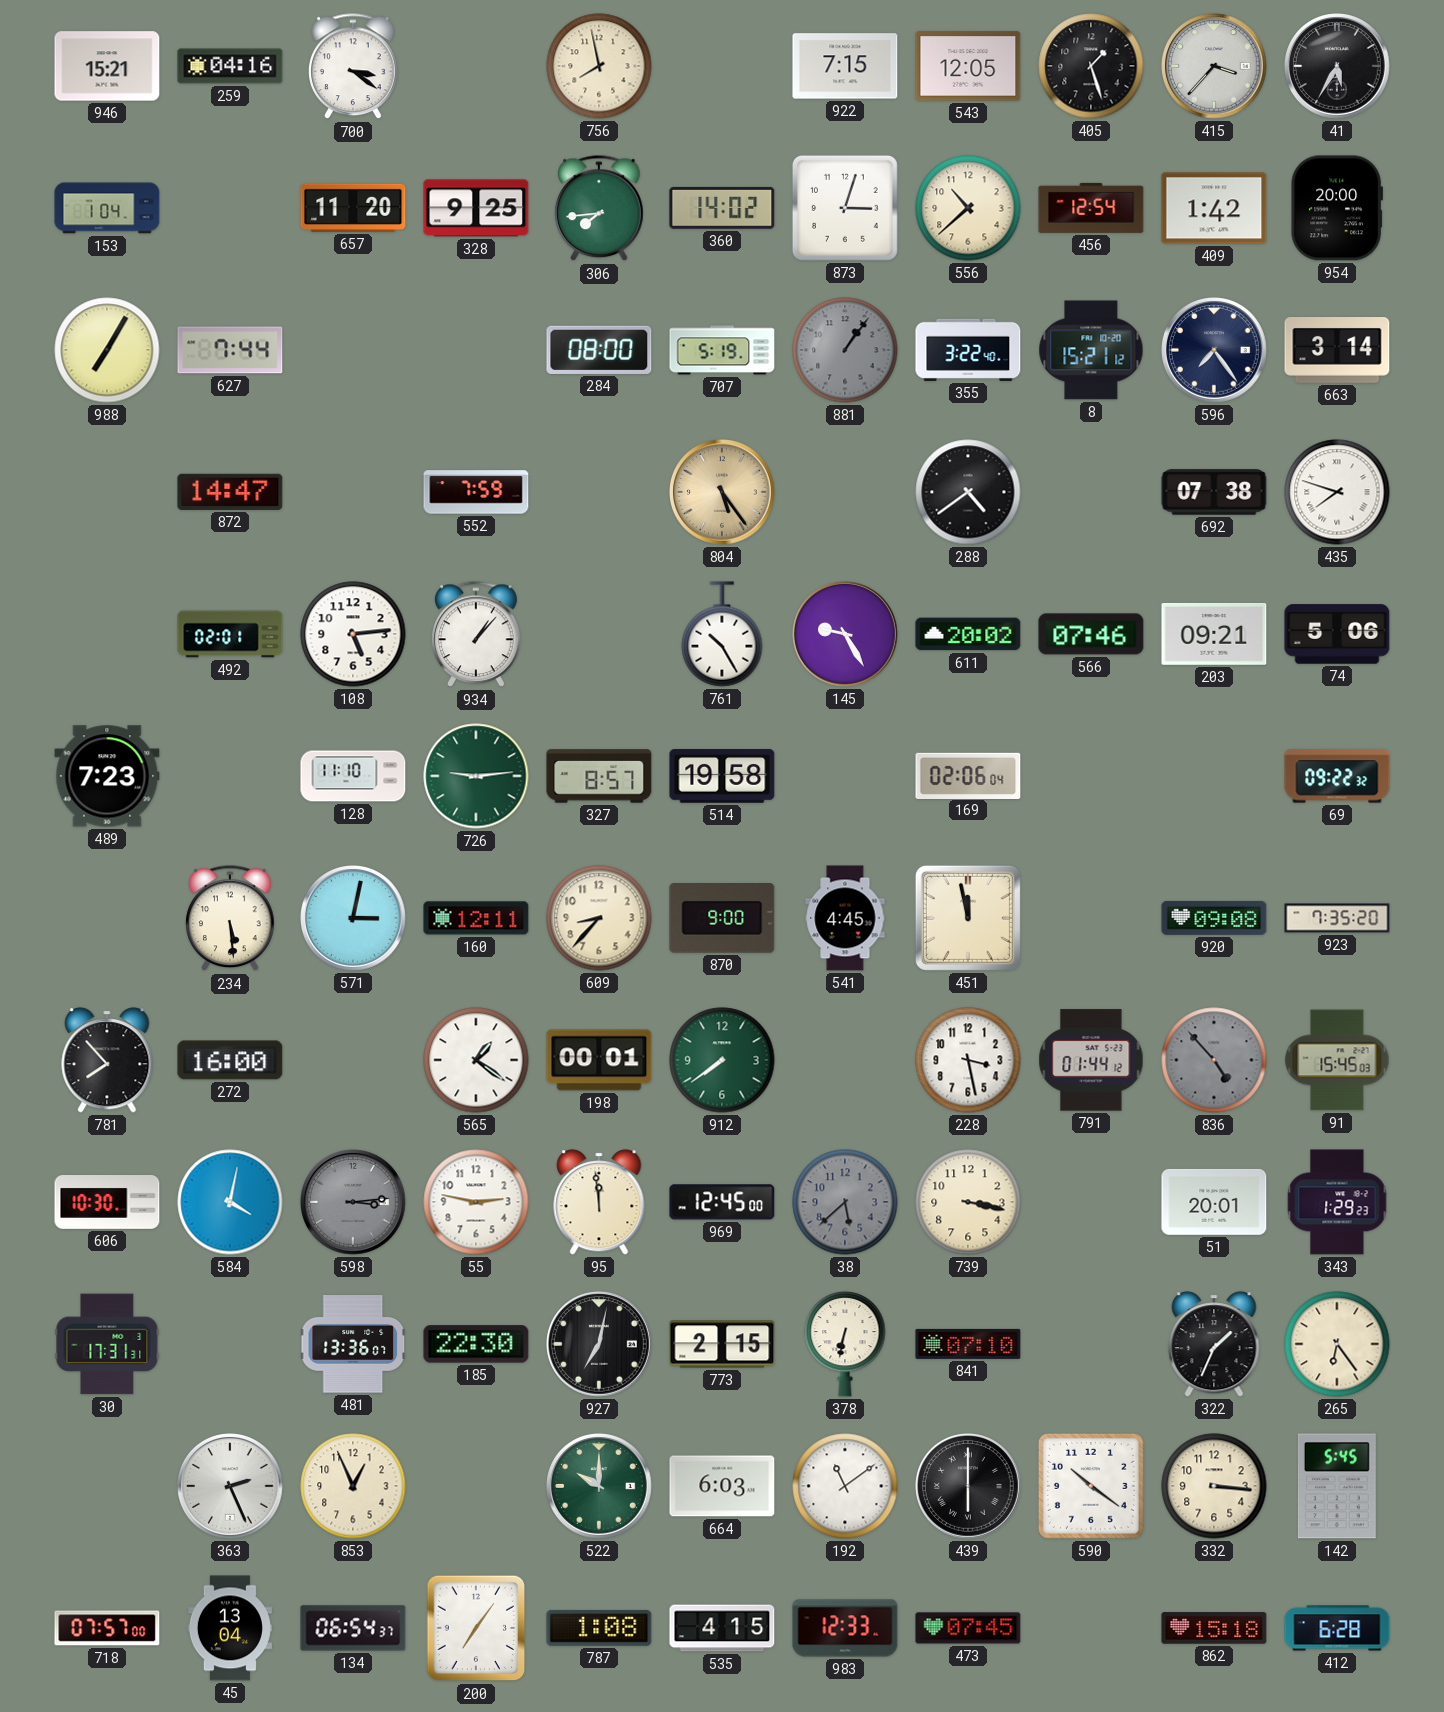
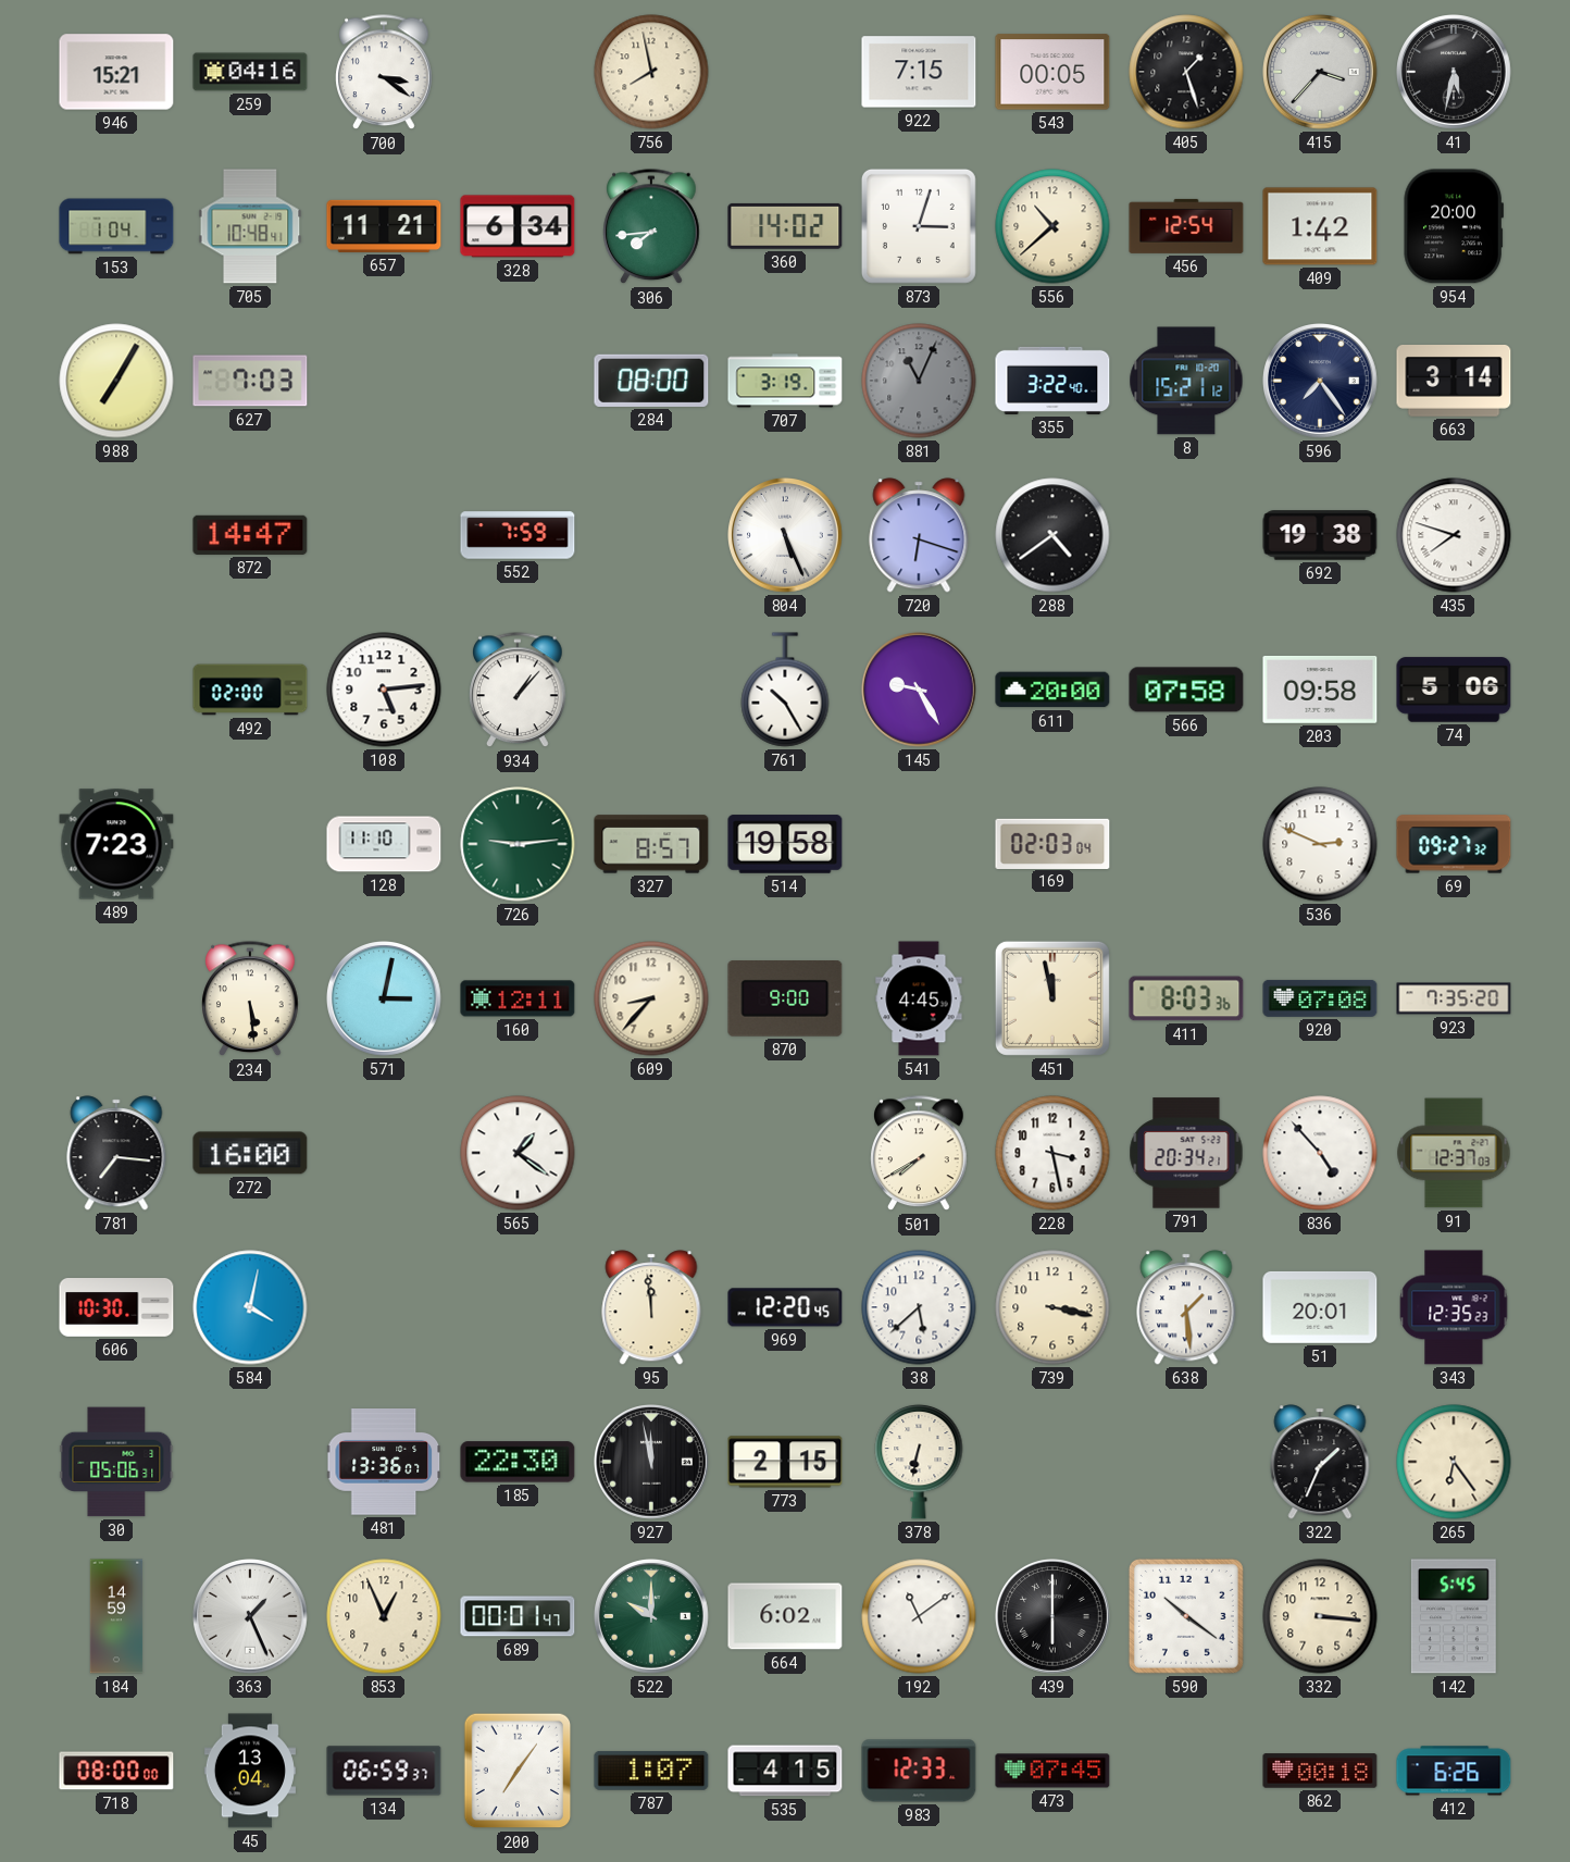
543: 12:05 -> 00:05 (1052, 72)
41: 5:35 -> 5:32 (1455, 73)
705: none -> 10:48 (250, 226)
657: 11:20 -> 11:21 (384, 226)
328: 9:25 -> 6:34 (518, 226)
627: 7:44 -> 7:03 (250, 381)
707: 5:19 -> 3:19 (785, 381)
881: 1:06 -> 11:04 (919, 381)
804: 5:24 -> 5:26 (786, 536)
804 dial: champagne -> white (786, 536)
720: none -> 6:18 (919, 535)
692: 07:38 -> 19:38 (1320, 535)
492: 02:01 -> 02:00 (250, 690)
611: 20:02 -> 20:00 (1052, 690)
566: 07:46 -> 07:58 (1186, 690)
203: 09:21 -> 09:58 (1320, 690)
169: 02:06 -> 02:03 (1052, 843)
536: none -> 2:49 (1320, 844)
69: 09:22 -> 09:27 (1454, 844)
411: none -> 8:03 (1186, 998)
920: 09:08 -> 07:08 (1320, 998)
781: 7:53 -> 7:16 (116, 1153)
198: 00:01 -> none (599, 1060)
912: 7:39 -> none (722, 1060)
501: none -> 7:40 (919, 1154)
791: 01:44 -> 20:34 (1186, 1153)
836 dial: grey -> white (1320, 1153)
91: 15:45 -> 12:37 (1454, 1153)
598: 3:14 -> none (354, 1203)
55: 2:47 -> none (476, 1202)
969: 12:45 -> 12:20 (785, 1307)
38 dial: grey -> white (919, 1307)
638: none -> 1:29 (1186, 1307)
343: 1:29 -> 12:35 (1454, 1307)
30: 17:31 -> 05:06 (116, 1462)
927: 7:02 -> 11:58 (652, 1463)
841: 07:10 -> none (968, 1344)
184: none -> 14:59 (116, 1616)
363: 2:26 -> 1:26 (251, 1617)
689: none -> 00:01 (518, 1616)
664: 6:03 -> 6:02 (785, 1616)
718: 07:57 -> 08:00 (116, 1771)
134: 06:54 -> 06:59 (384, 1771)
787: 1:08 -> 1:07 (651, 1771)
862: 15:18 -> 00:18 (1320, 1771)
412: 6:28 -> 6:26 (1454, 1771)
